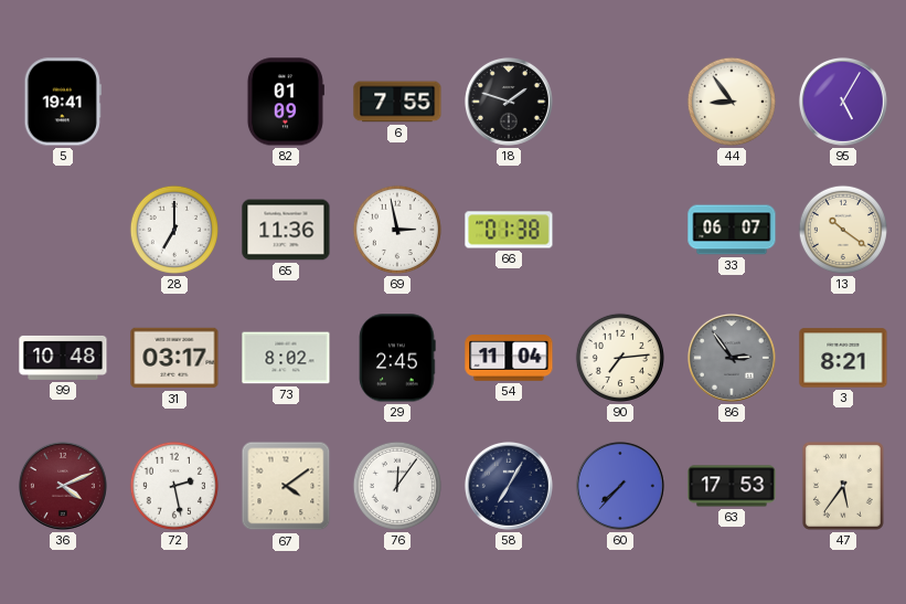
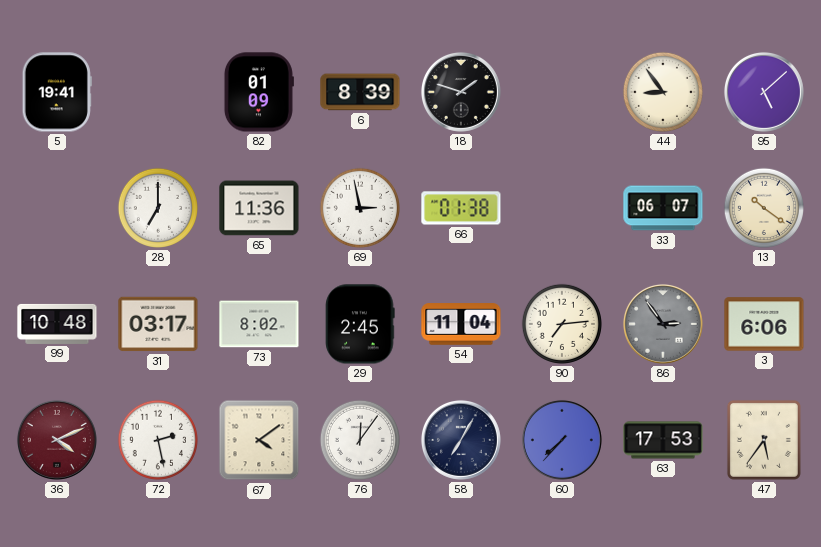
6: 7:55 -> 8:39 (360, 92)
95: 5:05 -> 5:08 (764, 92)
3: 8:21 -> 6:06 (764, 324)
